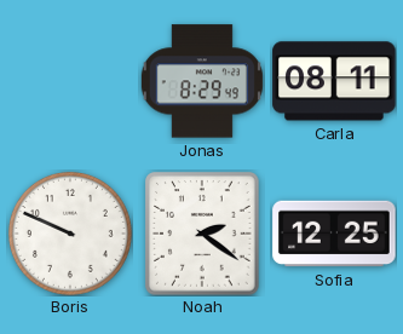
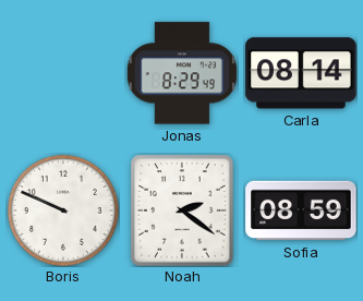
Carla: 08:11 -> 08:14 (301, 73)
Sofia: 12:25 -> 08:59 (301, 210)
